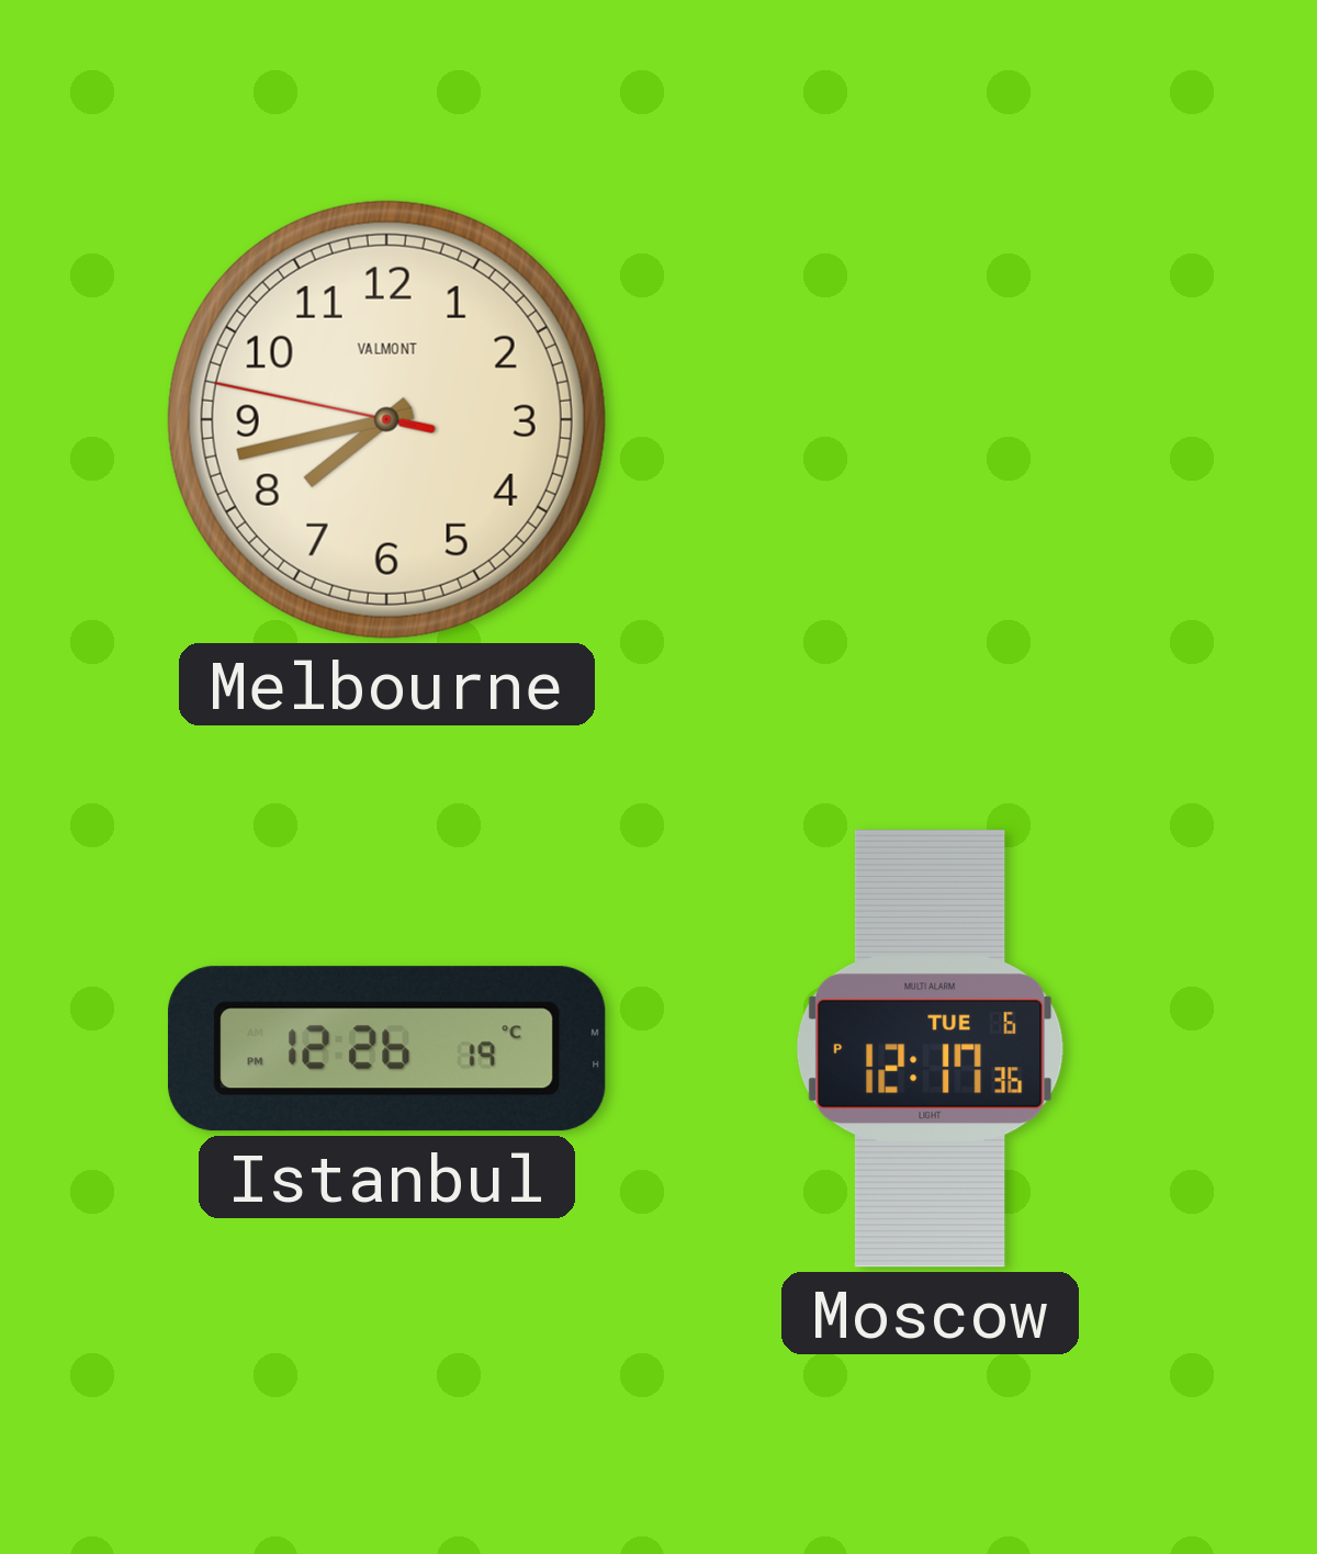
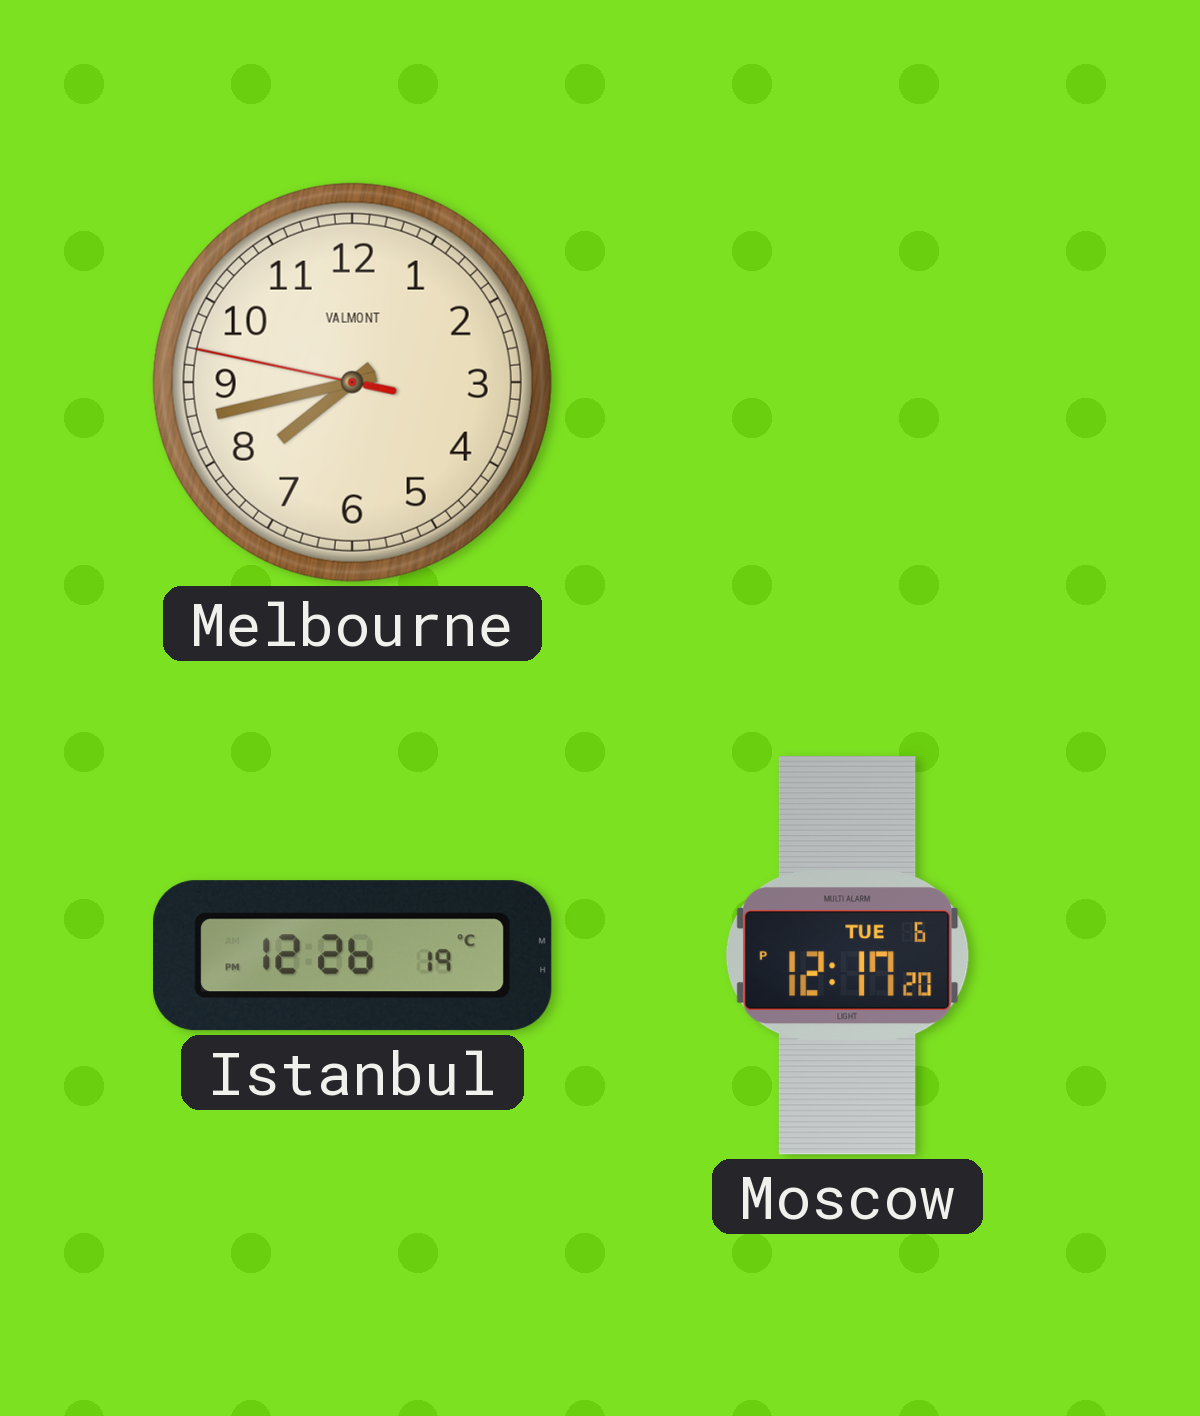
Moscow: 12:17:36 PM -> 12:17:20 PM (848, 955)
